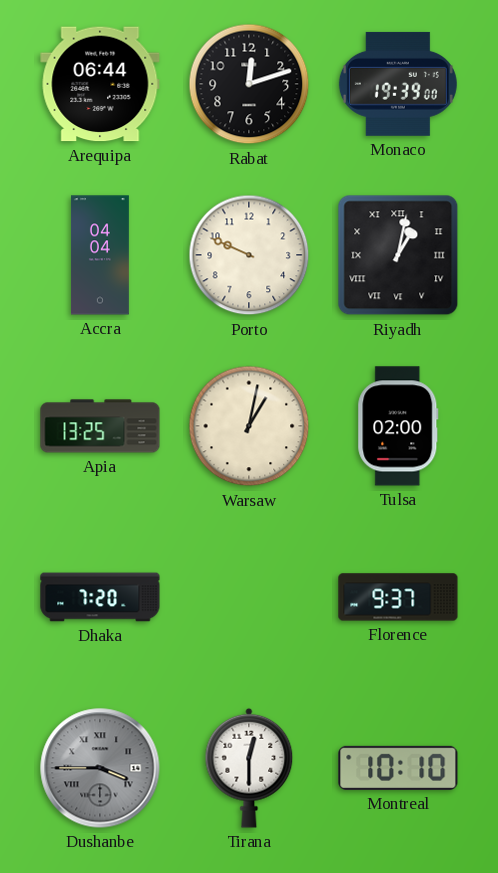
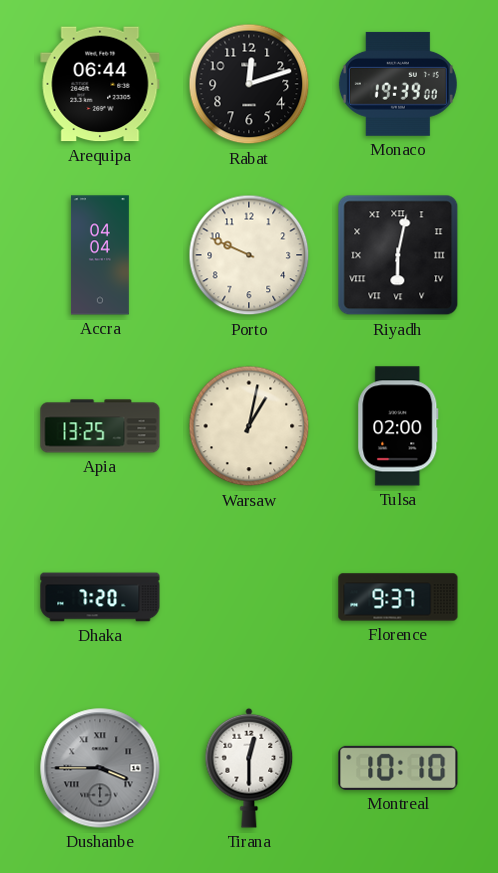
Riyadh: 1:02 -> 6:02 (398, 255)
